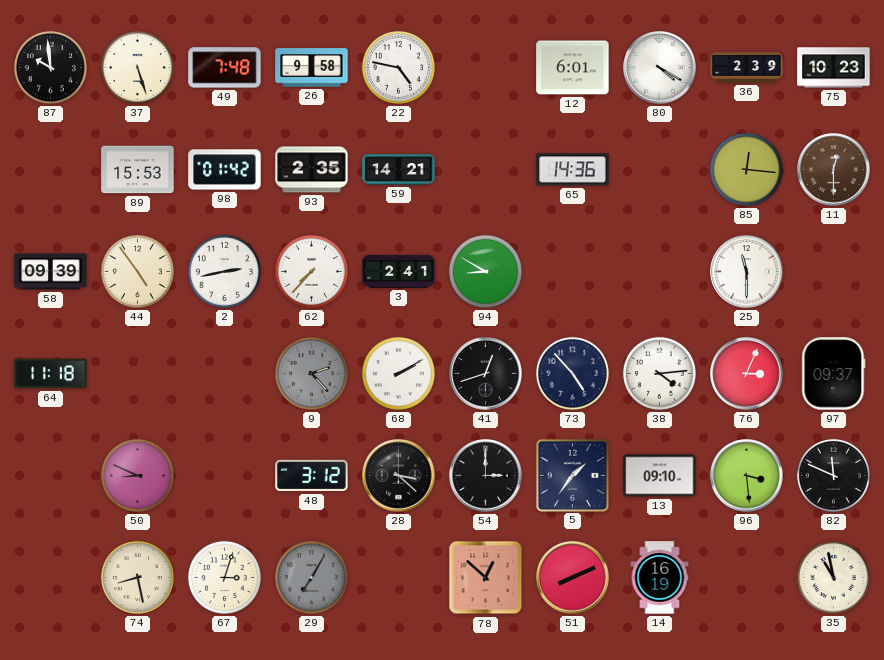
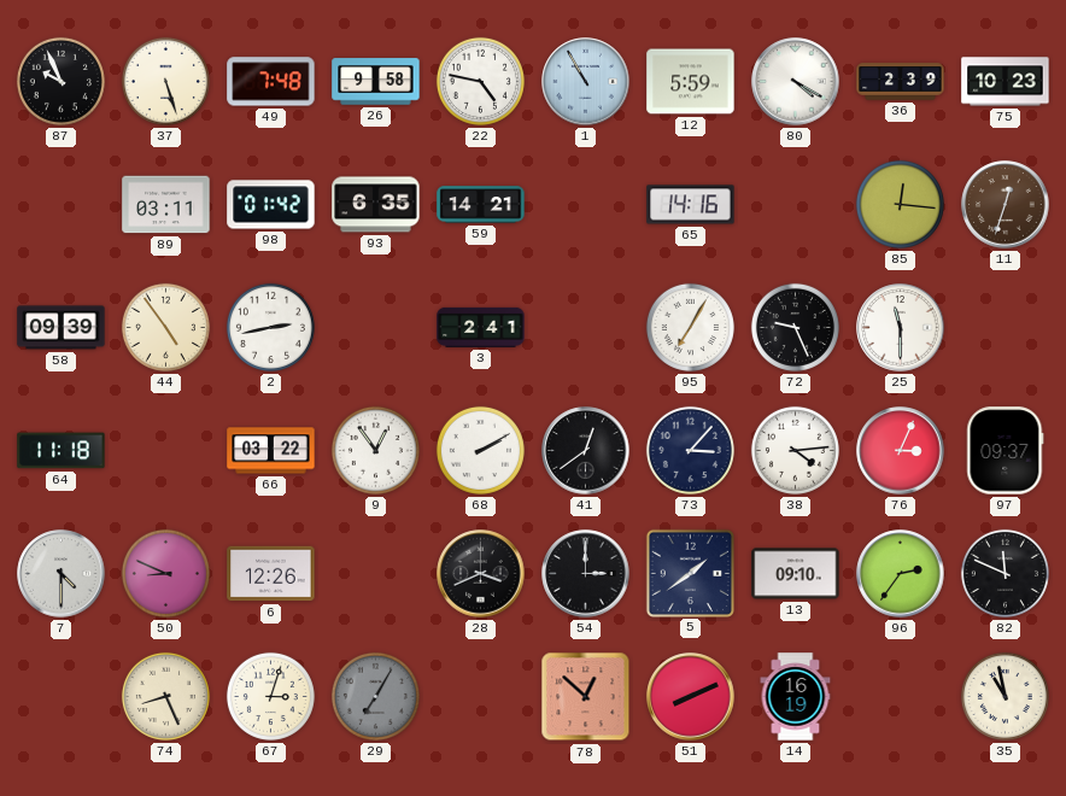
87: 9:59 -> 9:56 (60, 81)
1: none -> 10:55 (586, 82)
12: 6:01 -> 5:59 (691, 82)
89: 15:53 -> 03:11 (166, 205)
93: 2:35 -> 6:35 (376, 205)
65: 14:36 -> 14:16 (691, 205)
11: 12:30 -> 12:33 (1006, 205)
62: 7:37 -> none (311, 271)
94: 8:50 -> none (485, 271)
95: none -> 7:05 (690, 327)
72: none -> 9:26 (795, 327)
66: none -> 03:22 (271, 451)
9: 2:23 -> 12:54 (375, 450)
9 dial: grey -> white (375, 450)
41: 12:42 -> 12:39 (586, 451)
73: 4:53 -> 3:07 (690, 450)
7: none -> 4:30 (61, 574)
6: none -> 12:26 (271, 574)
48: 3:12 -> none (312, 476)
28: 3:22 -> 3:41 (481, 574)
5: 1:36 -> 1:39 (690, 573)
96: 3:29 -> 2:36 (901, 574)
74: 8:28 -> 8:26 (165, 696)
